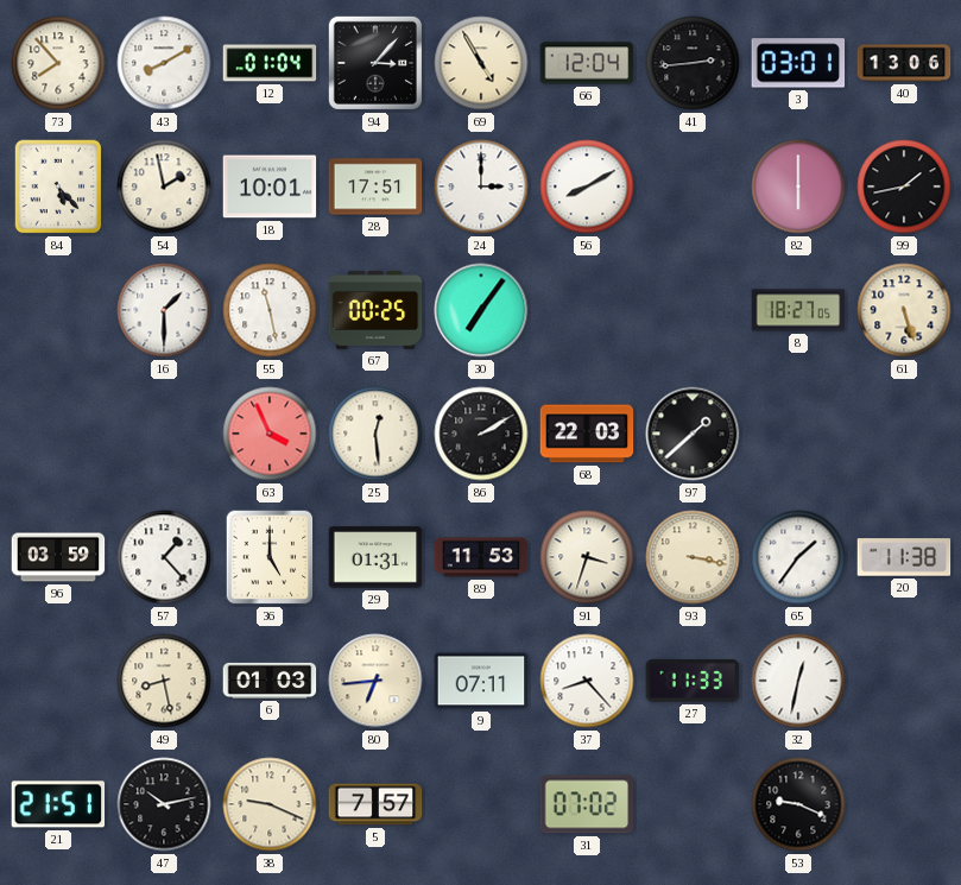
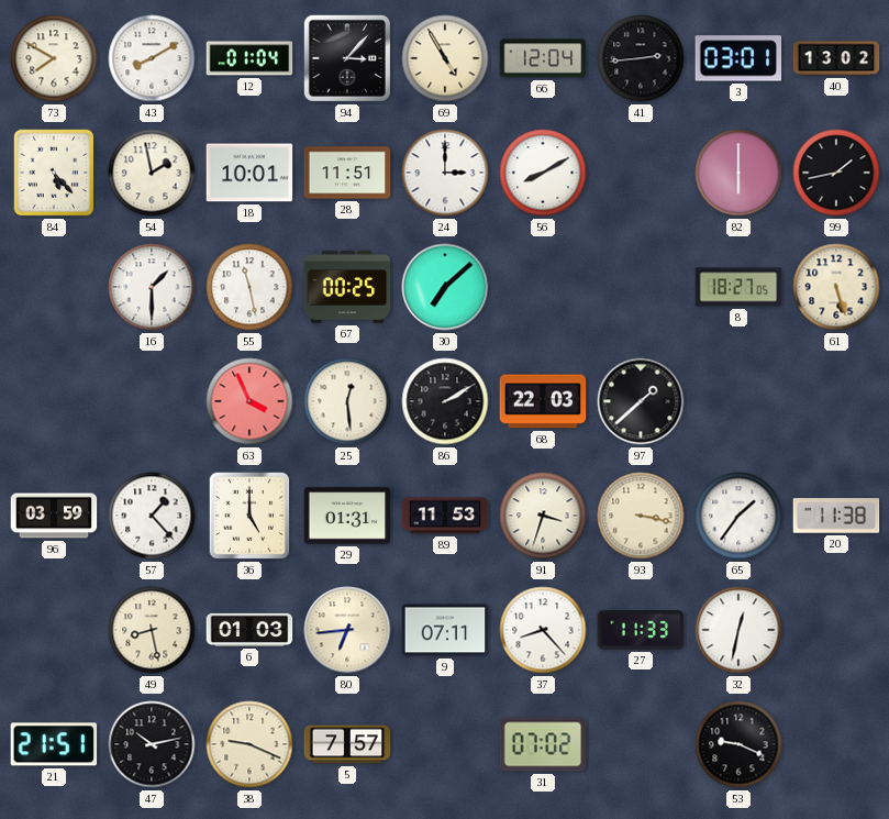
73: 7:53 -> 7:50 (54, 58)
40: 13:06 -> 13:02 (836, 58)
28: 17:51 -> 11:51 (347, 173)
30: 7:06 -> 7:08 (445, 287)
